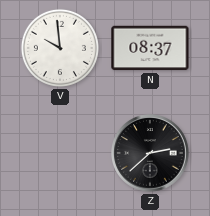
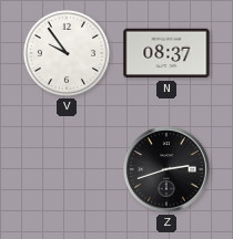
V: 9:59 -> 9:54 (67, 53)
Z: 2:38 -> 2:42 (168, 169)
